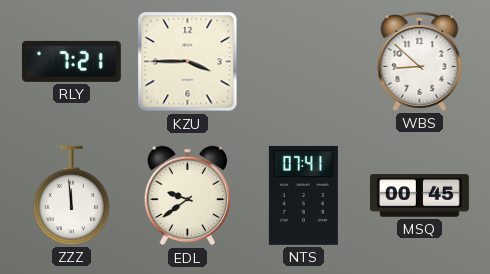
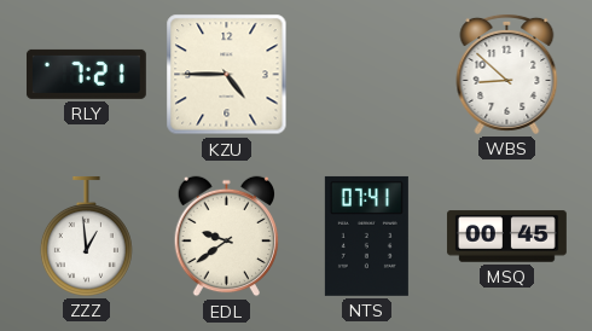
KZU: 3:45 -> 4:45 (227, 75)
ZZZ: 11:59 -> 12:59 (86, 236)
